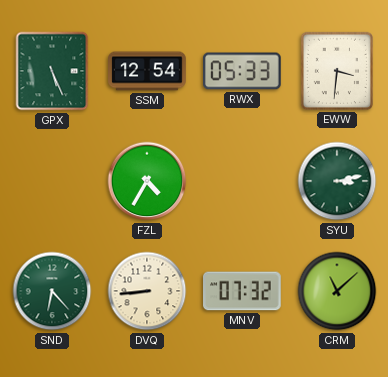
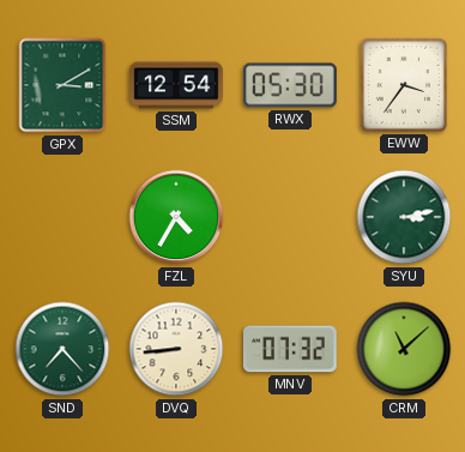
GPX: 5:26 -> 3:10 (62, 85)
RWX: 05:33 -> 05:30 (291, 85)
EWW: 3:31 -> 3:36 (404, 85)
SND: 6:23 -> 7:23 (62, 349)
